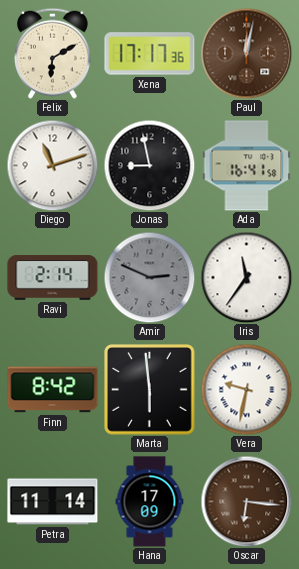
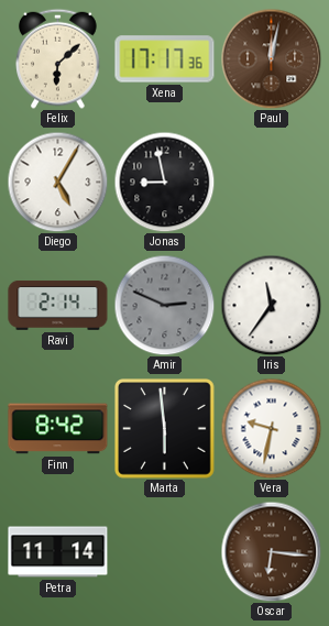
Felix: 6:10 -> 6:08 (58, 58)
Diego: 11:12 -> 5:05 (57, 182)
Ada: 16:41 -> none (247, 166)
Hana: 17:09 -> none (150, 502)
